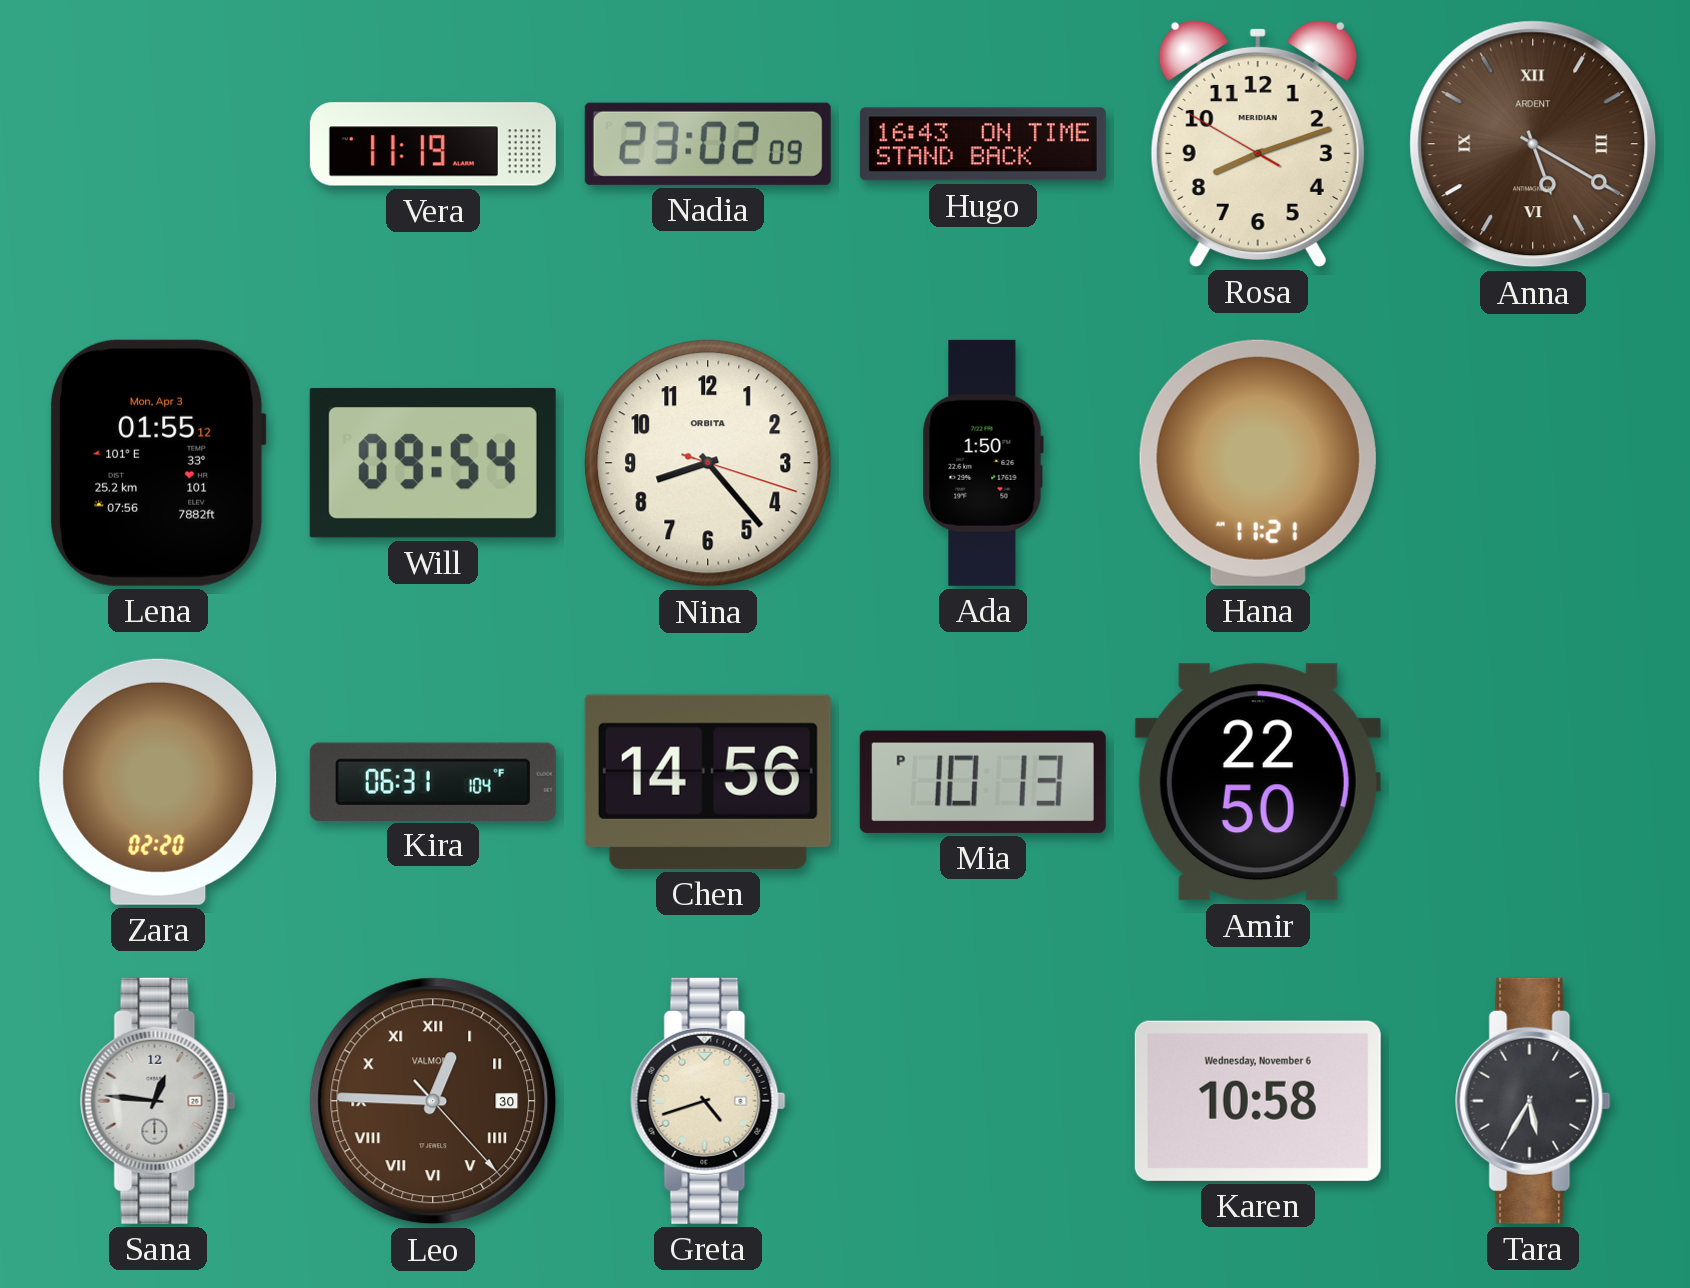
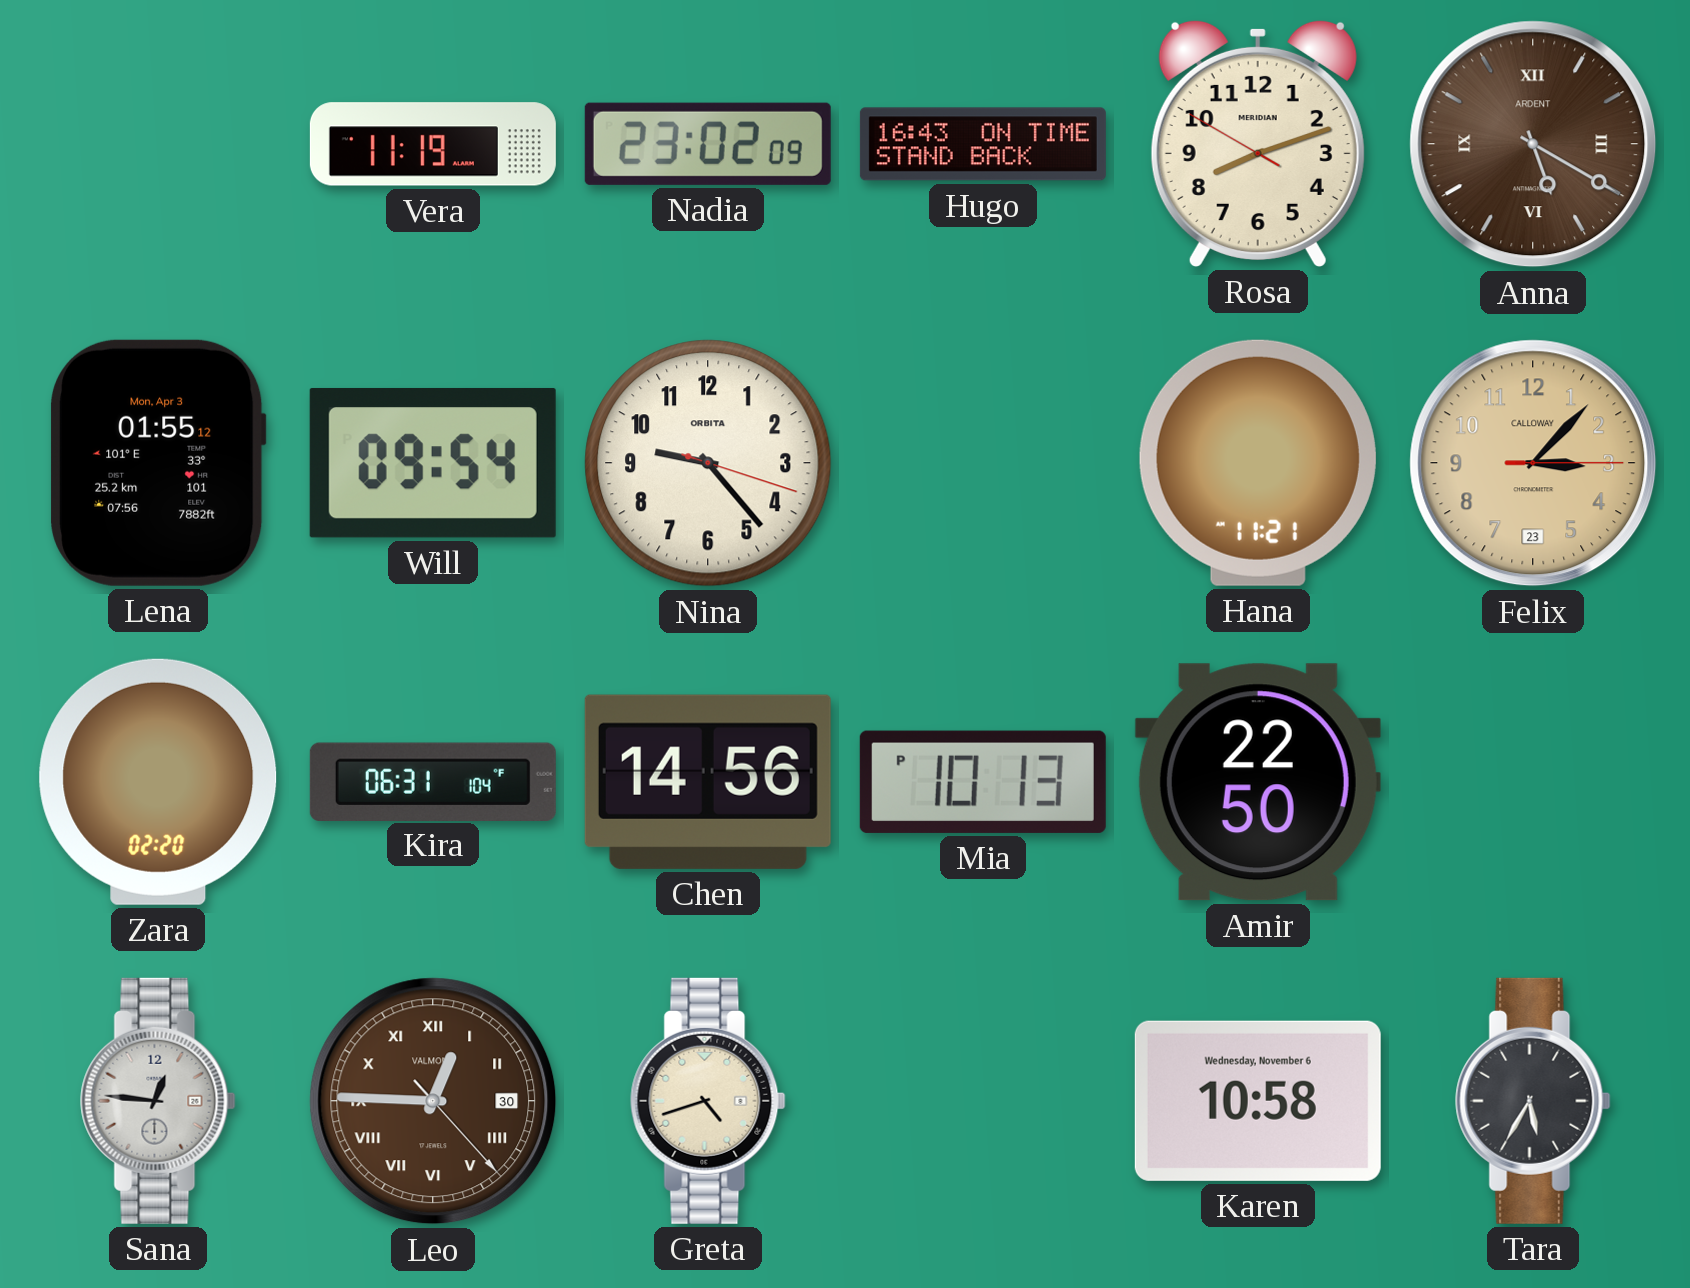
Nina: 8:23 -> 9:23 (708, 463)
Ada: 1:50 -> none (983, 463)
Felix: none -> 3:07 (1533, 463)
